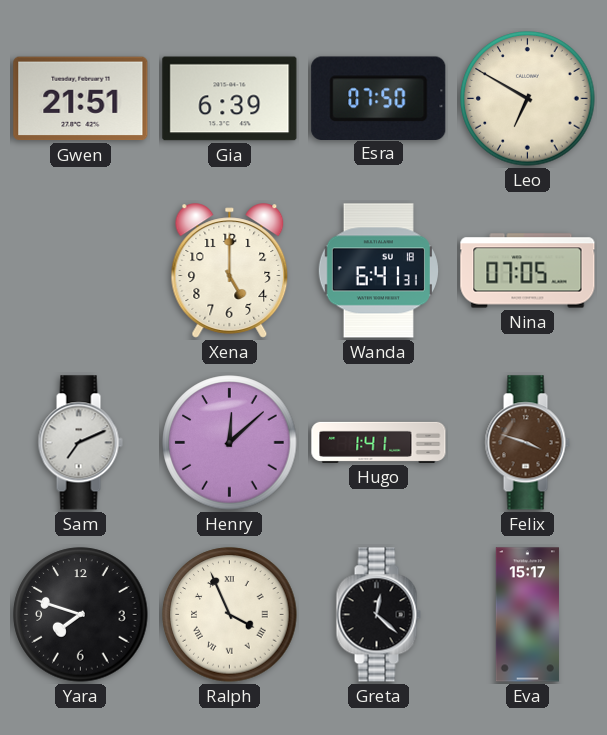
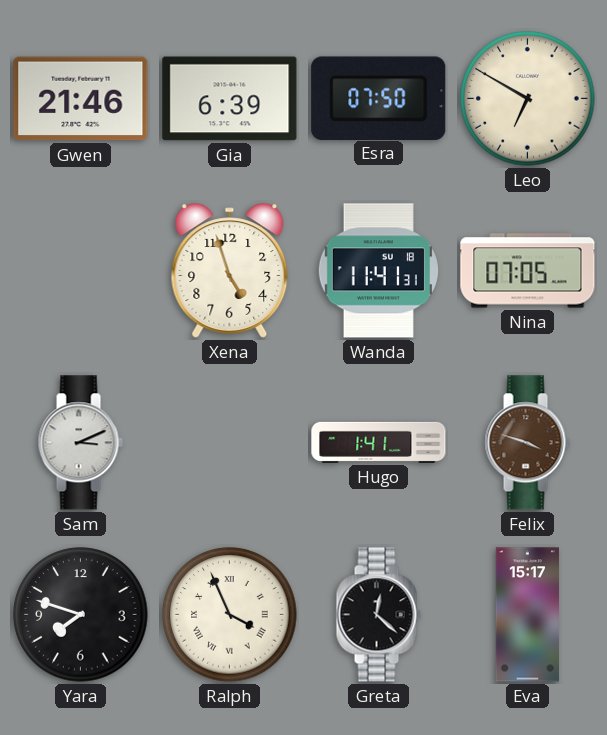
Gwen: 21:51 -> 21:46 (81, 99)
Xena: 5:00 -> 4:57 (230, 271)
Wanda: 6:41 -> 11:41 (378, 271)
Sam: 7:11 -> 3:11 (80, 443)
Henry: 12:08 -> none (230, 443)
